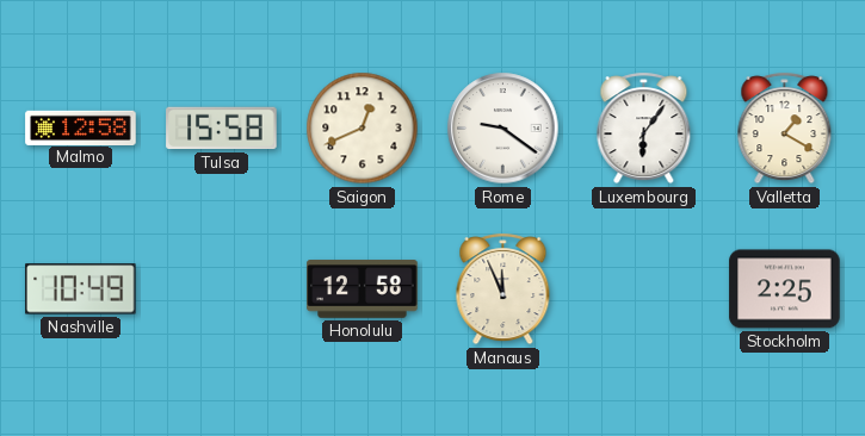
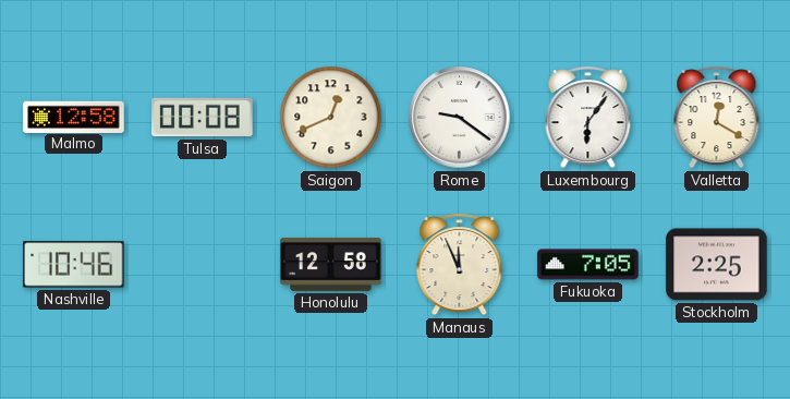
Tulsa: 15:58 -> 00:08 (203, 118)
Valletta: 1:20 -> 12:20 (717, 118)
Nashville: 10:49 -> 10:46 (74, 265)
Fukuoka: none -> 7:05 (588, 265)
